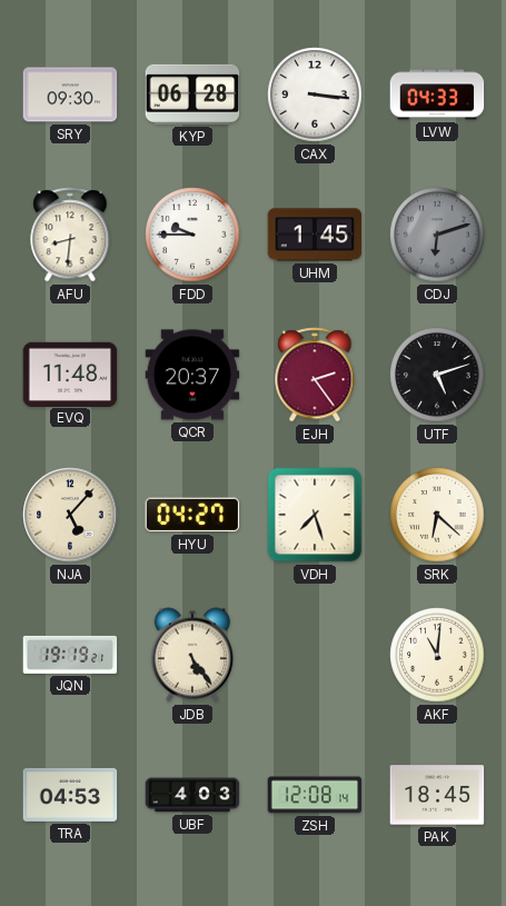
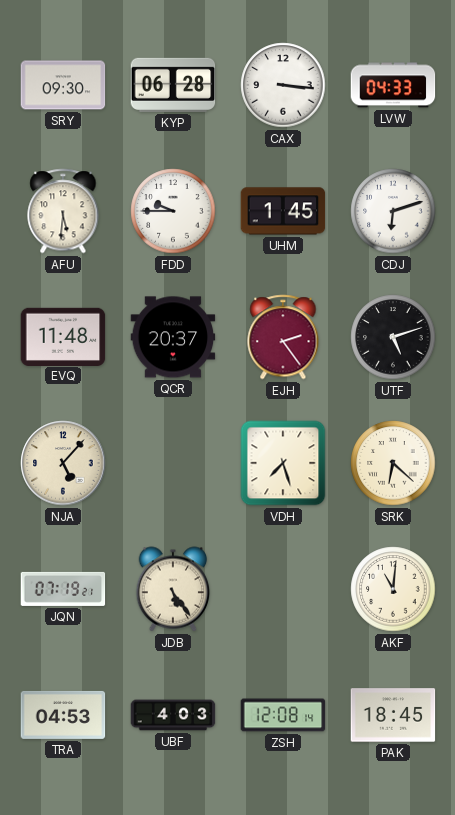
AFU: 8:31 -> 5:31 (63, 211)
CDJ dial: grey -> white (393, 211)
HYU: 04:27 -> none (192, 515)
JQN: 19:19 -> 07:19 (63, 589)
